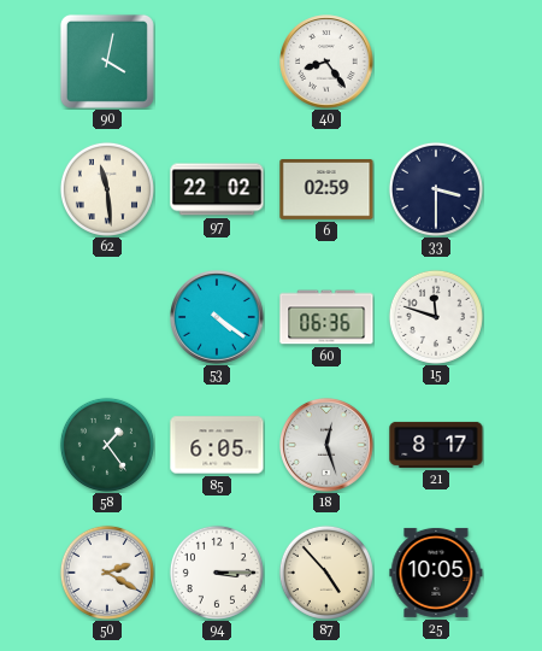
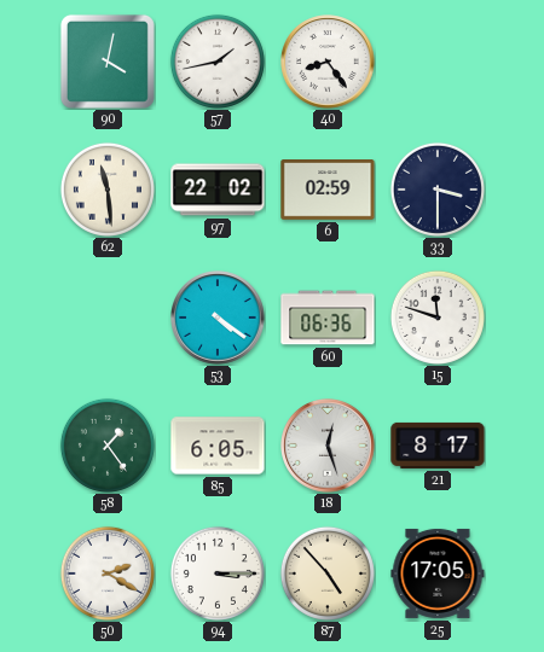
57: none -> 1:43 (218, 62)
25: 10:05 -> 17:05 (438, 574)
